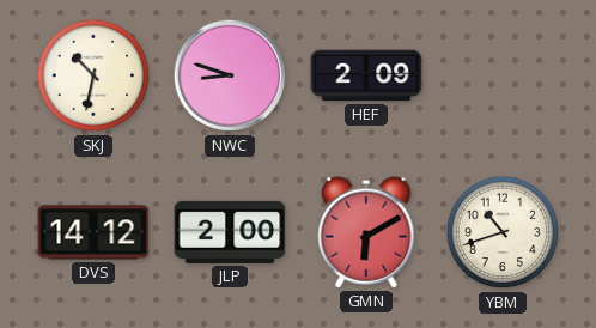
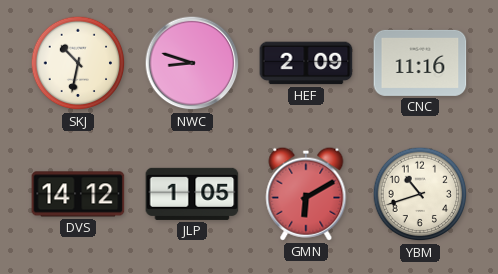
CNC: none -> 11:16 (420, 63)
JLP: 2:00 -> 1:05 (192, 194)
